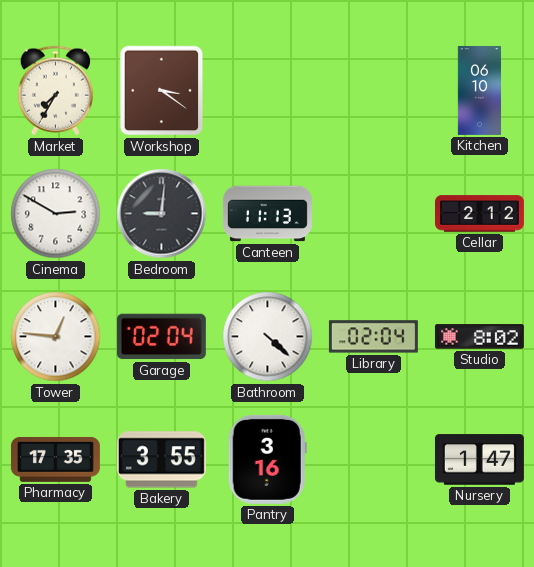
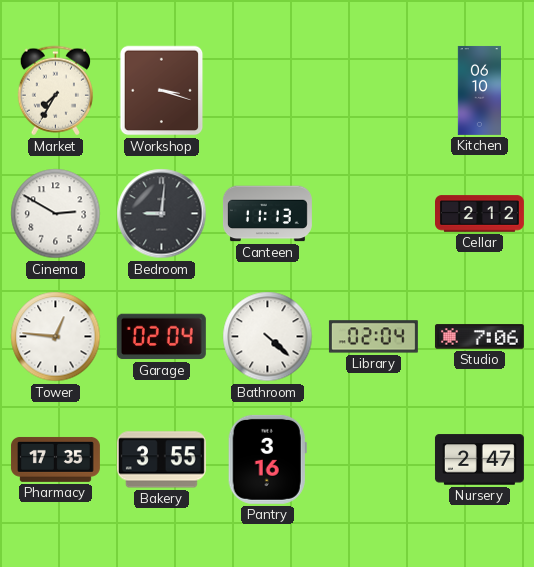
Workshop: 3:21 -> 3:18 (162, 91)
Studio: 8:02 -> 7:06 (479, 337)
Nursery: 1:47 -> 2:47 (479, 460)
